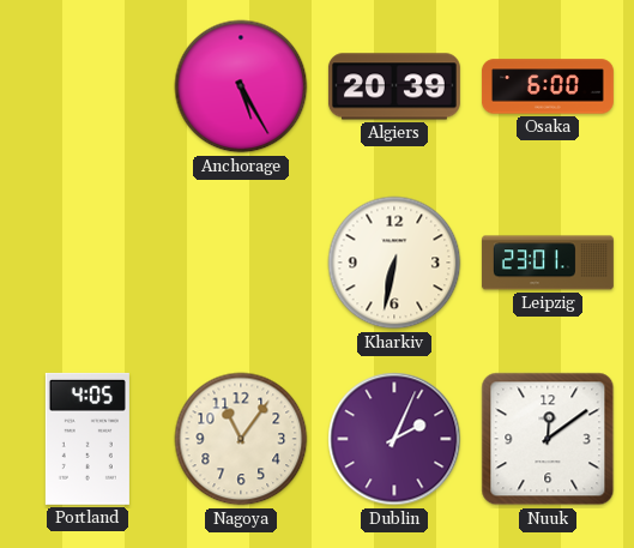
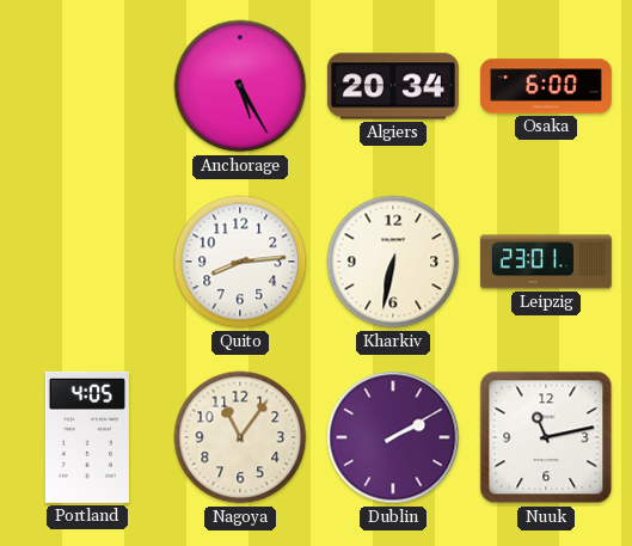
Algiers: 20:39 -> 20:34 (393, 86)
Quito: none -> 8:14 (240, 262)
Dublin: 2:04 -> 2:10 (393, 437)
Nuuk: 12:09 -> 11:13 (546, 437)
